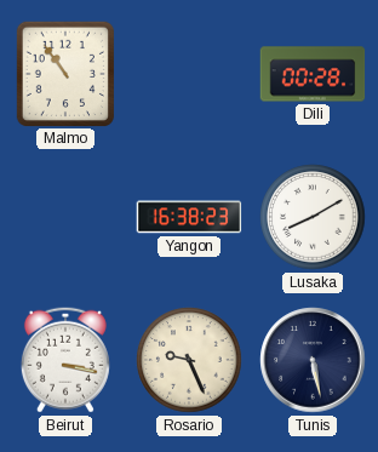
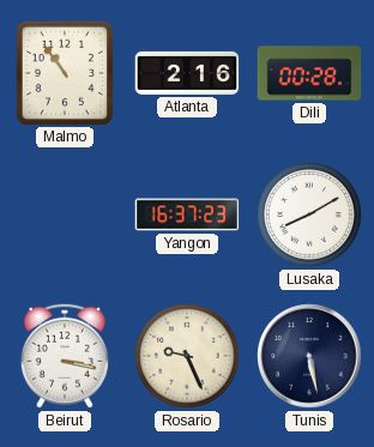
Atlanta: none -> 2:16 (187, 73)
Yangon: 16:38 -> 16:37 (187, 215)
